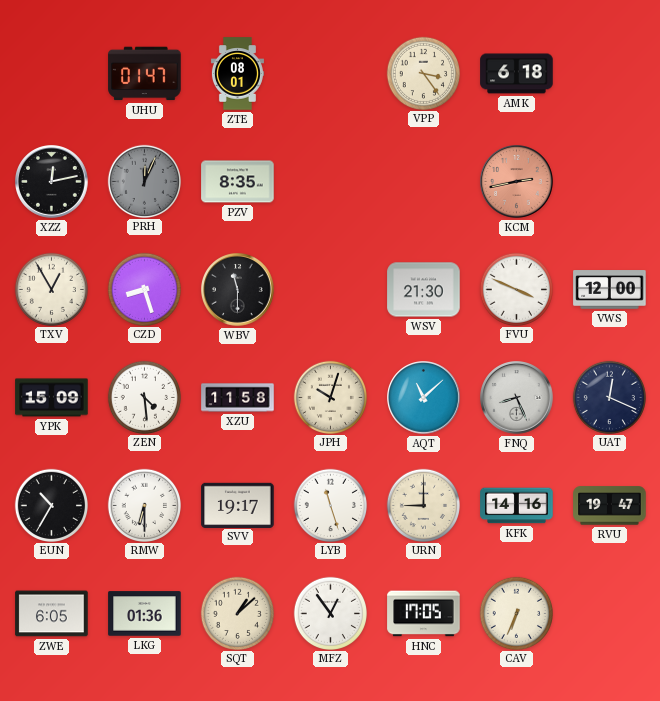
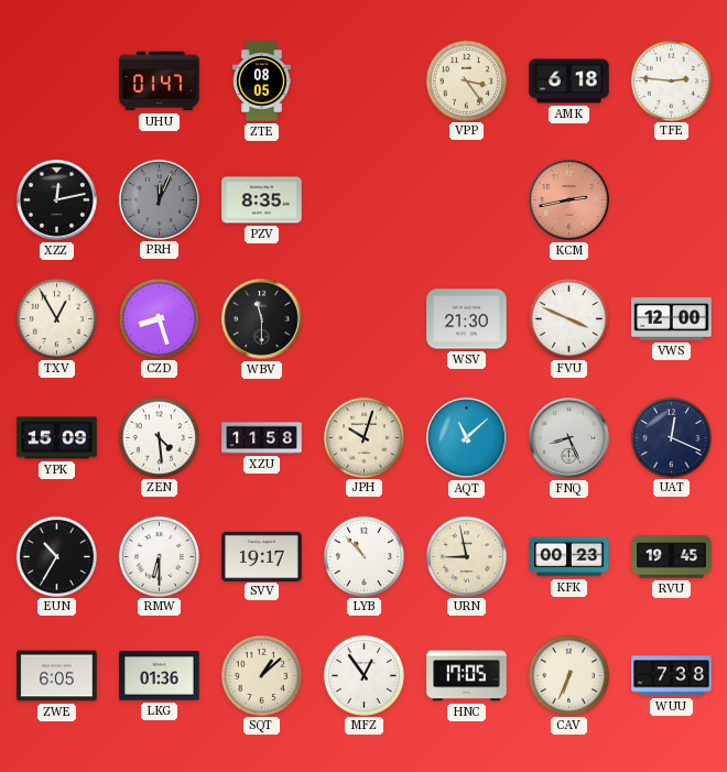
ZTE: 08:01 -> 08:05 (261, 81)
TFE: none -> 2:46 (671, 80)
LYB: 11:27 -> 10:53 (363, 556)
URN: 9:00 -> 8:58 (466, 556)
KFK: 14:16 -> 00:23 (569, 557)
RVU: 19:47 -> 19:45 (672, 557)
WUU: none -> 7:38 (672, 676)
